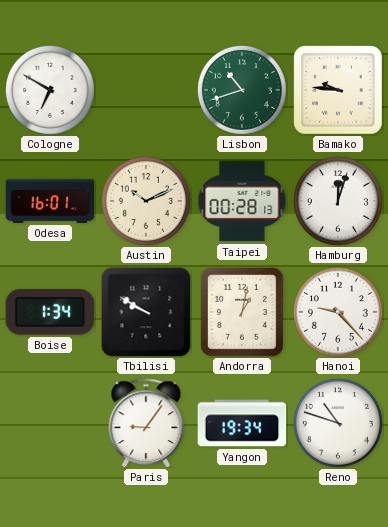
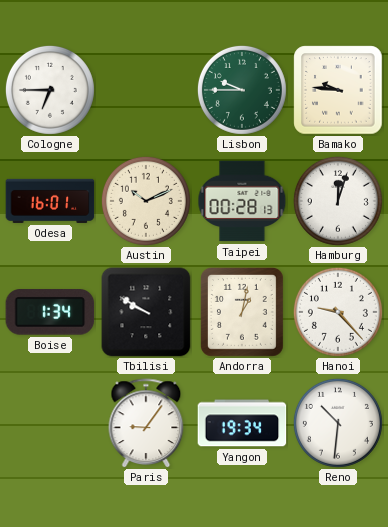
Cologne: 6:50 -> 6:45 (50, 90)
Lisbon: 10:42 -> 9:45 (242, 90)
Reno: 10:48 -> 10:31 (338, 423)
